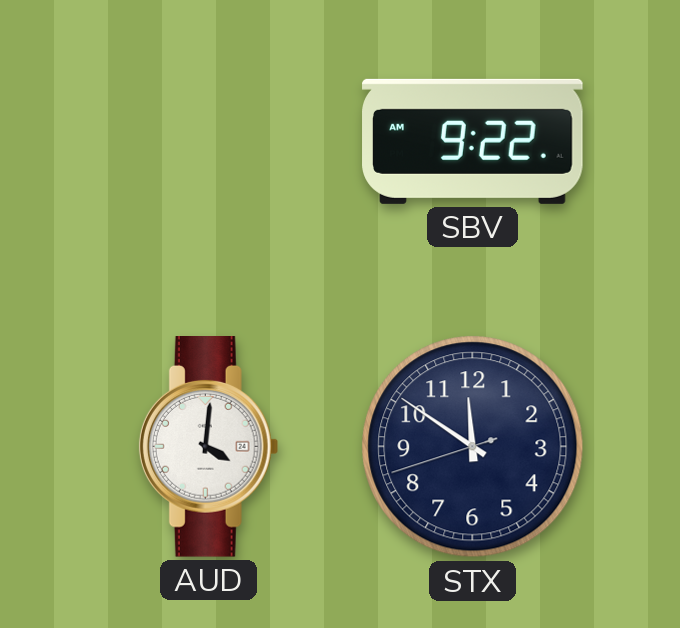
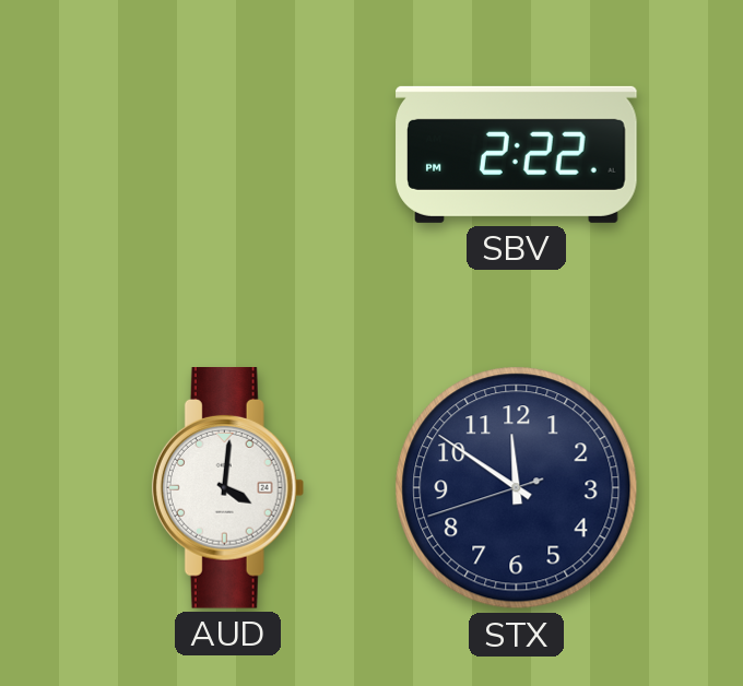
SBV: 9:22 -> 2:22 (517, 154)
